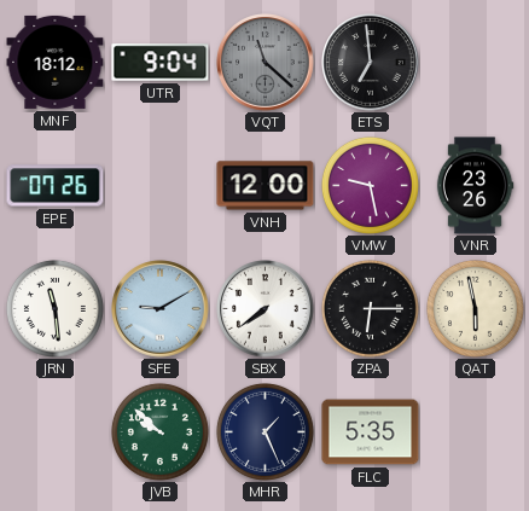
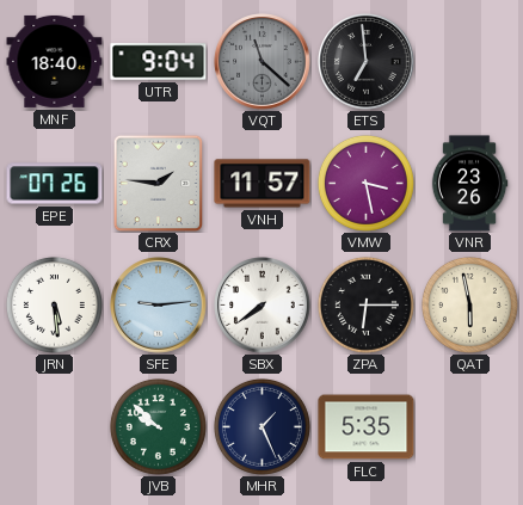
MNF: 18:12 -> 18:40 (55, 61)
CRX: none -> 1:46 (159, 183)
VNH: 12:00 -> 11:57 (263, 184)
VMW: 9:28 -> 3:28 (365, 183)
JRN: 11:29 -> 5:29 (54, 304)
SFE: 9:10 -> 9:14 (159, 306)
